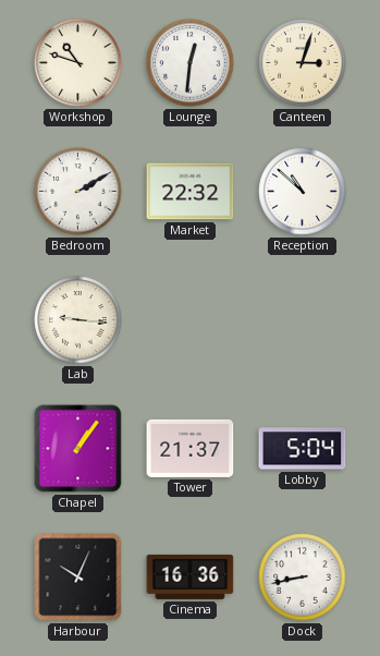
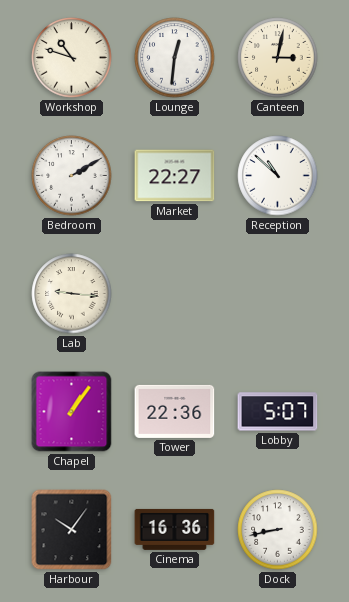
Canteen: 3:03 -> 3:02 (278, 58)
Market: 22:32 -> 22:27 (175, 176)
Tower: 21:37 -> 22:36 (175, 411)
Lobby: 5:04 -> 5:07 (278, 412)
Harbour: 10:04 -> 10:06 (72, 530)
